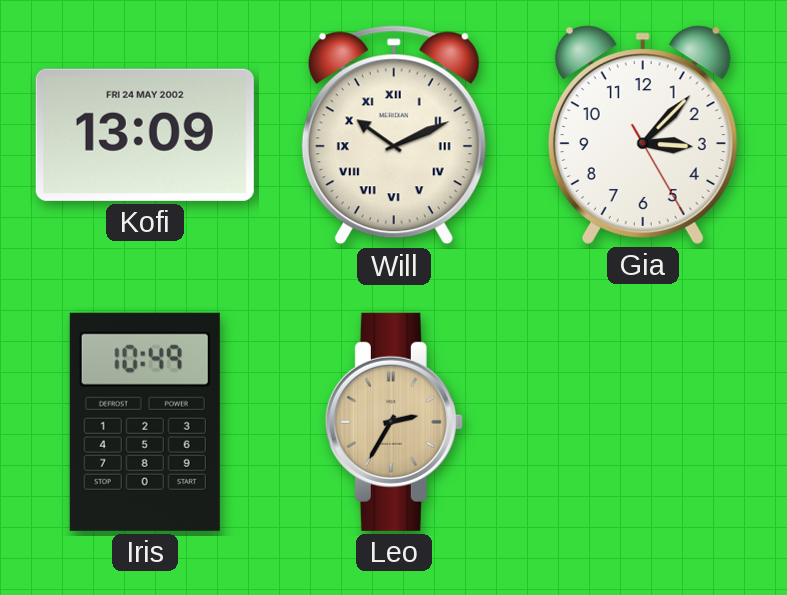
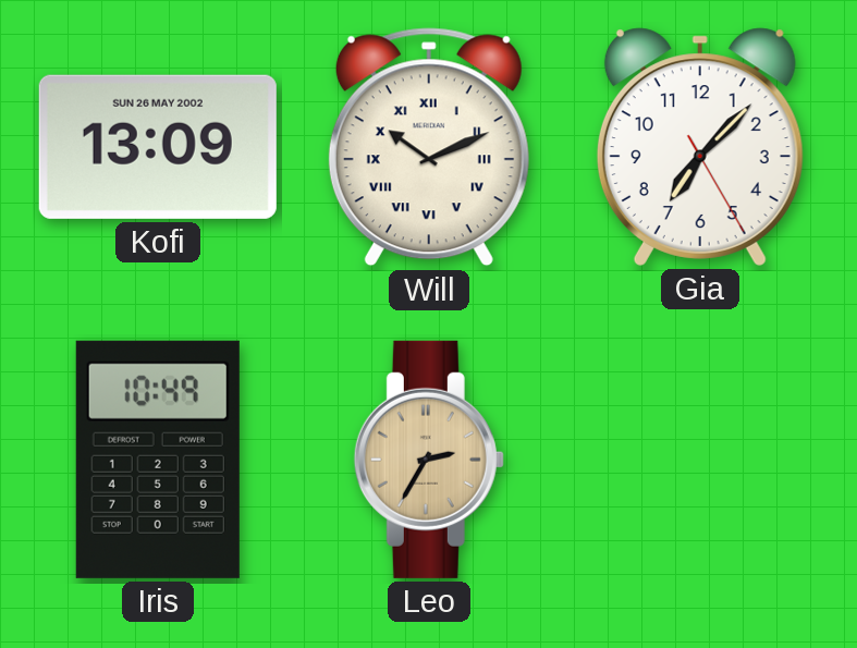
Kofi date: FRI 24 MAY 2002 -> SUN 26 MAY 2002 (158, 147)
Gia: 3:07 -> 7:07 (700, 147)
